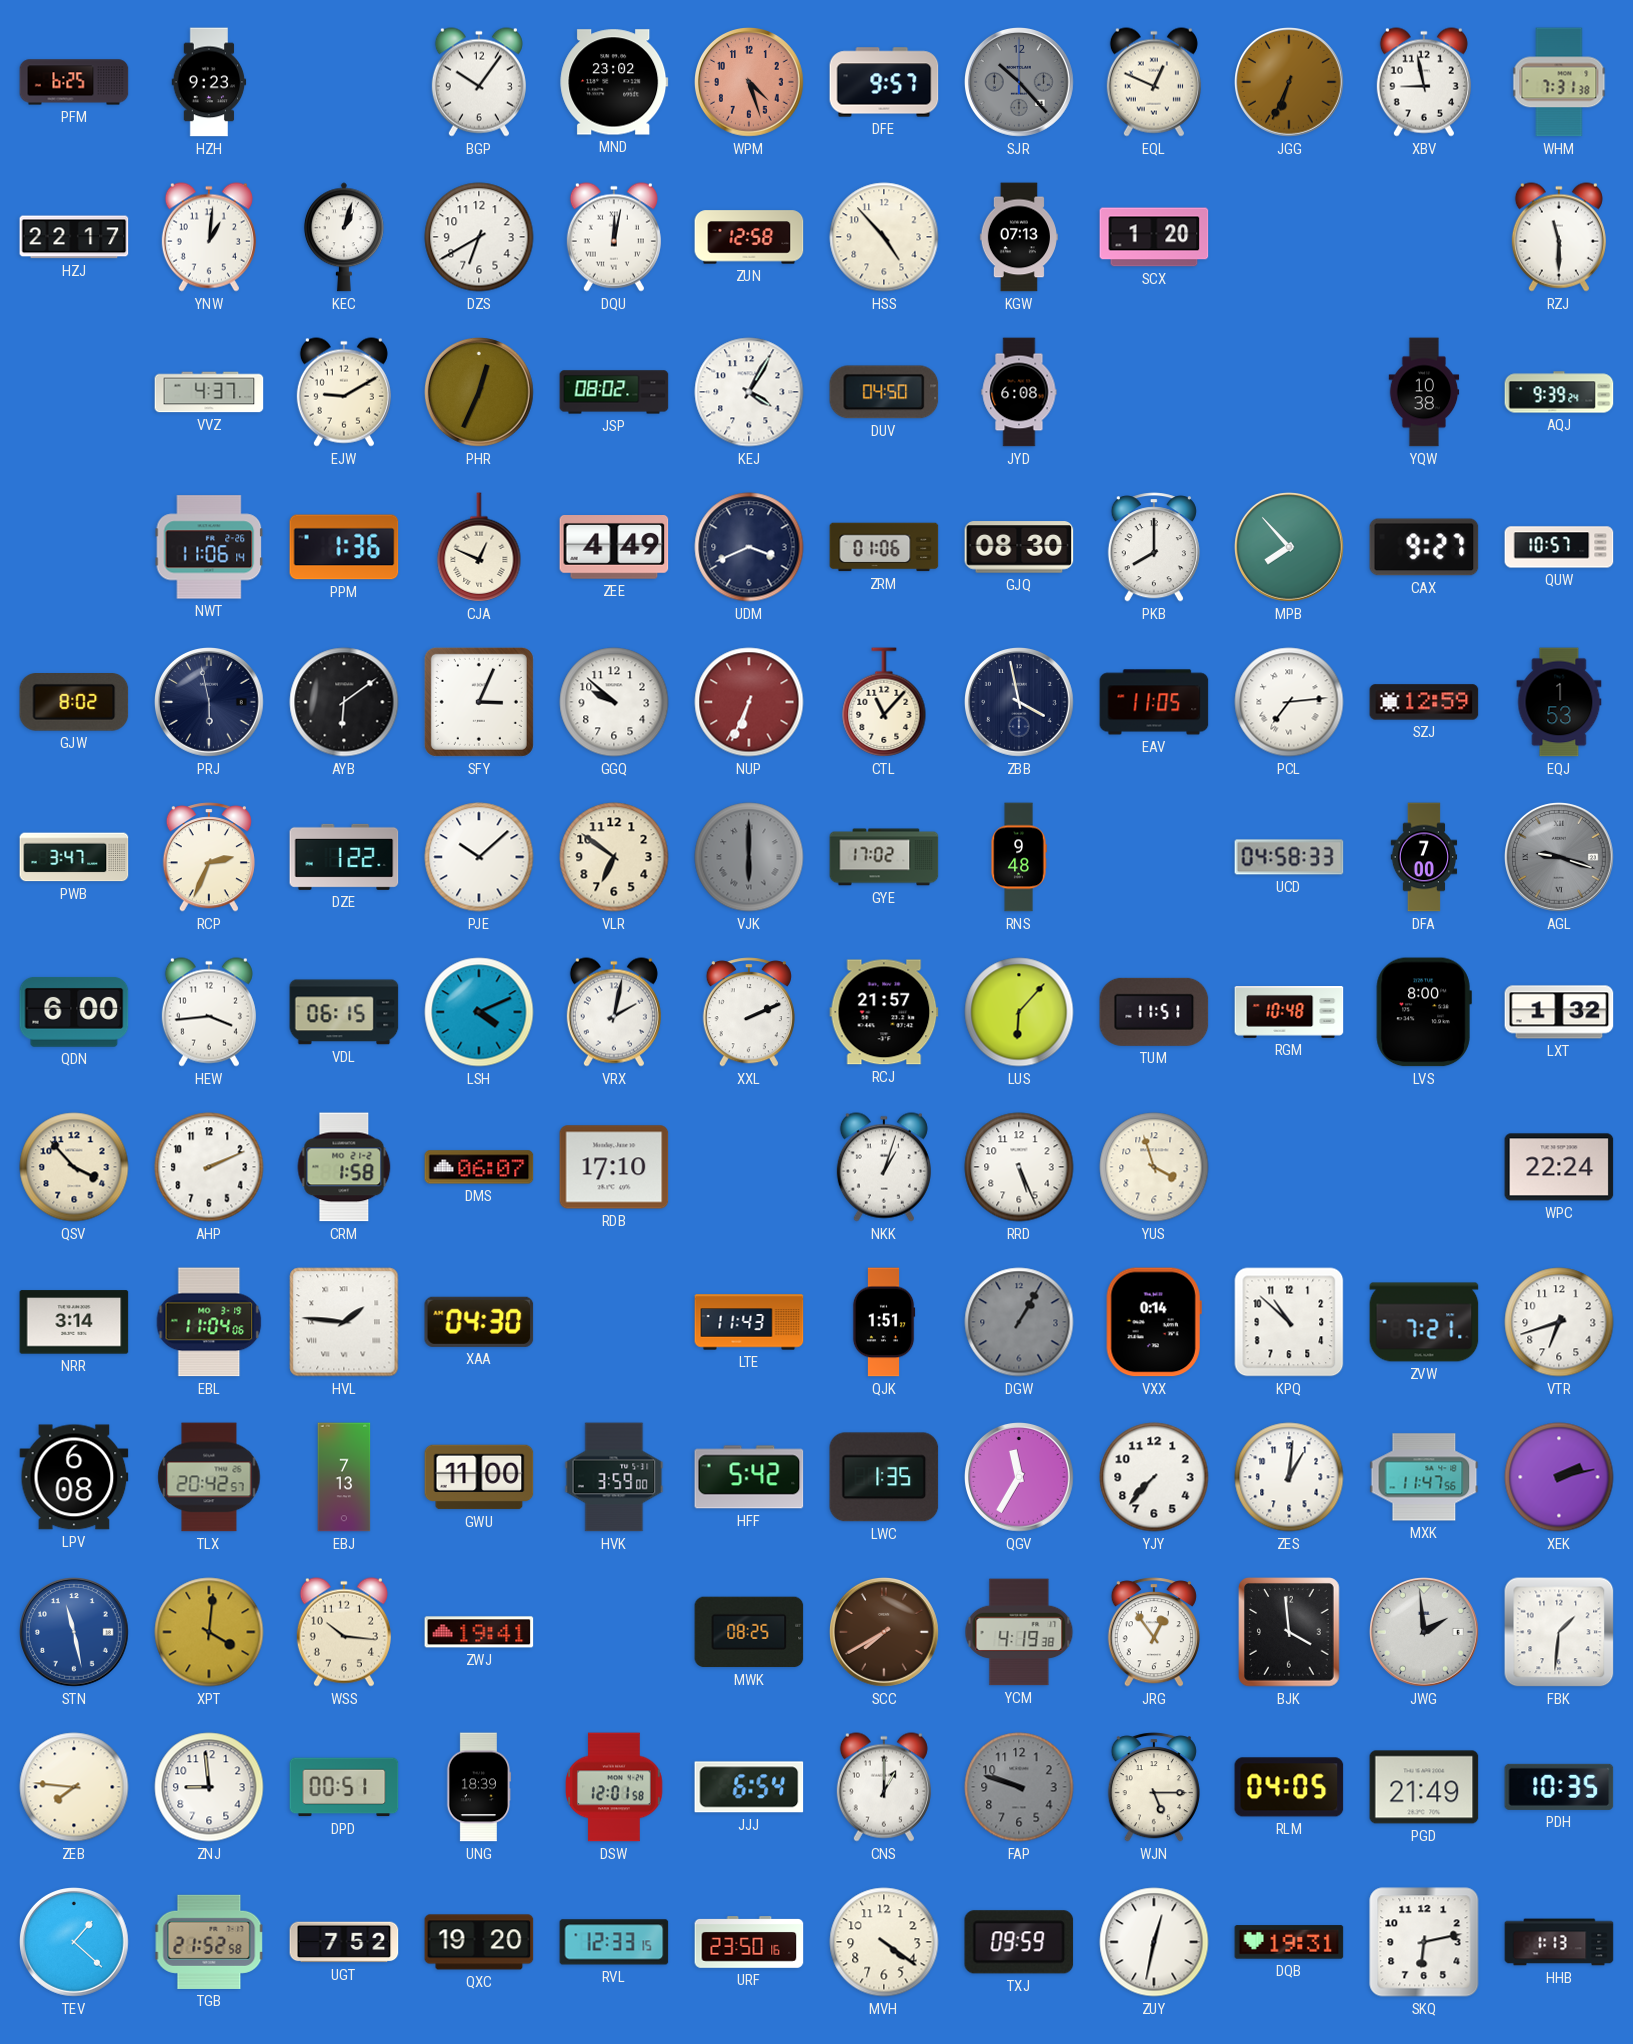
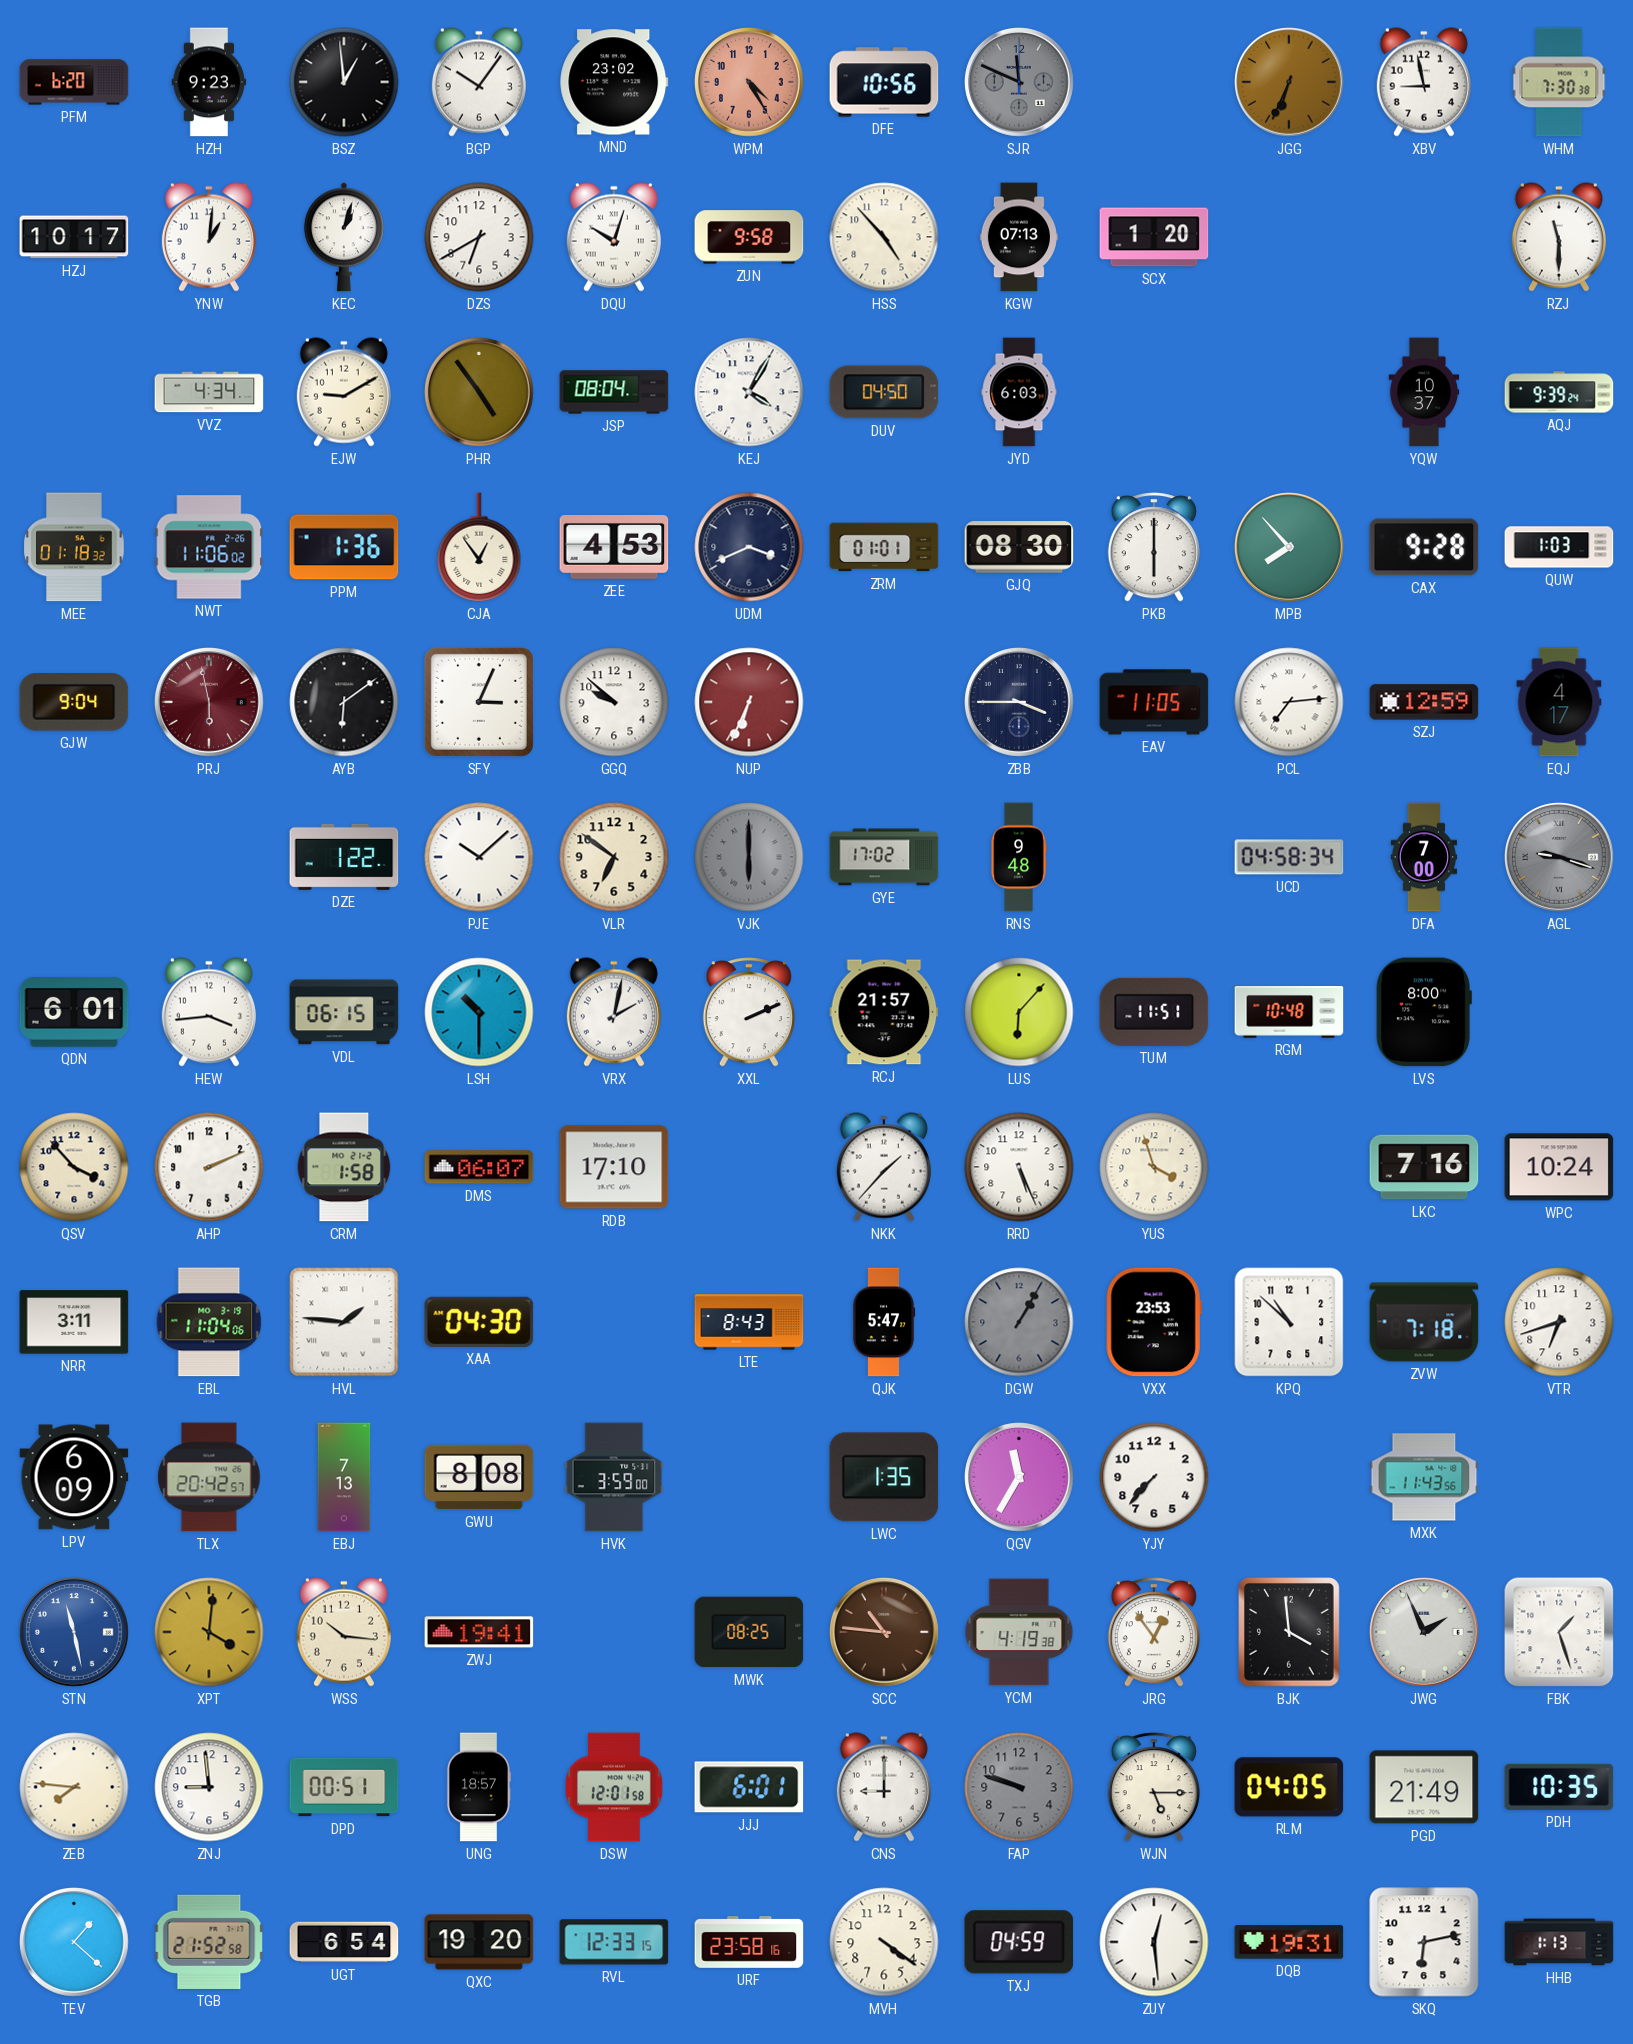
PFM: 6:25 -> 6:20 (74, 82)
BSZ: none -> 12:59 (344, 82)
WPM: 4:27 -> 4:25 (750, 83)
DFE: 9:57 -> 10:56 (884, 82)
SJR: 10:23 -> 11:49 (1020, 83)
EQL: 12:49 -> none (1154, 82)
WHM: 7:31 -> 7:30 (1559, 82)
HZJ: 22:17 -> 10:17 (74, 237)
DQU: 12:02 -> 10:03 (614, 237)
ZUN: 12:58 -> 9:58 (749, 237)
VVZ: 4:37 -> 4:34 (209, 392)
PHR: 12:34 -> 4:54 (480, 393)
JSP: 08:02 -> 08:04 (614, 392)
JYD: 6:08 -> 6:03 (1019, 392)
YQW: 10:38 -> 10:37 (1424, 392)
MEE: none -> 01:18 (74, 547)
NWT: 11:06:14 -> 11:06:02 (209, 547)
CJA: 12:49 -> 12:54 (479, 547)
ZEE: 4:49 -> 4:53 (614, 548)
ZRM: 01:06 -> 01:01 (884, 547)
PKB: 8:00 -> 6:00 (1154, 547)
CAX: 9:27 -> 9:28 (1424, 547)
QUW: 10:57 -> 1:03 (1559, 547)
GJW: 8:02 -> 9:04 (74, 703)
PRJ dial: navy -> burgundy (210, 703)
CTL: 11:07 -> none (884, 702)
ZBB: 3:58 -> 3:45 (1020, 703)
EQJ: 1:53 -> 4:17 (1559, 702)
PWB: 3:47 -> none (74, 857)
RCP: 2:34 -> none (209, 857)
UCD: 04:58:33 -> 04:58:34 (1289, 857)
QDN: 6:00 -> 6:01 (74, 1012)
LSH: 4:11 -> 10:30 (479, 1012)
LXT: 1:32 -> none (1559, 1012)
NKK: 1:03 -> 1:37 (884, 1167)
LKC: none -> 7:16 (1424, 1167)
WPC: 22:24 -> 10:24 (1559, 1167)
NRR: 3:14 -> 3:11 (74, 1322)
LTE: 11:43 -> 8:43 (749, 1322)
QJK: 1:51 -> 5:47 (884, 1322)
VXX: 0:14 -> 23:53 (1154, 1322)
ZVW: 7:21 -> 7:18 (1424, 1322)
LPV: 6:08 -> 6:09 (74, 1477)
GWU: 11:00 -> 8:08 (479, 1477)
HFF: 5:42 -> none (749, 1477)
ZES: 1:01 -> none (1289, 1477)
MXK: 11:47 -> 11:43 (1424, 1477)
XEK: 2:13 -> none (1559, 1477)
SCC: 7:40 -> 10:46 (885, 1633)
JWG: 1:59 -> 1:56 (1425, 1633)
FBK: 1:31 -> 1:27 (1559, 1632)
UNG: 18:39 -> 18:57 (479, 1787)
JJJ: 6:54 -> 6:01 (749, 1787)
CNS: 1:00 -> 9:00 (884, 1787)
UGT: 7:52 -> 6:54 (344, 1942)
URF: 23:50 -> 23:58 (749, 1942)
TXJ: 09:59 -> 04:59 (1019, 1942)
ZUY: 12:32 -> 12:29 (1154, 1942)
